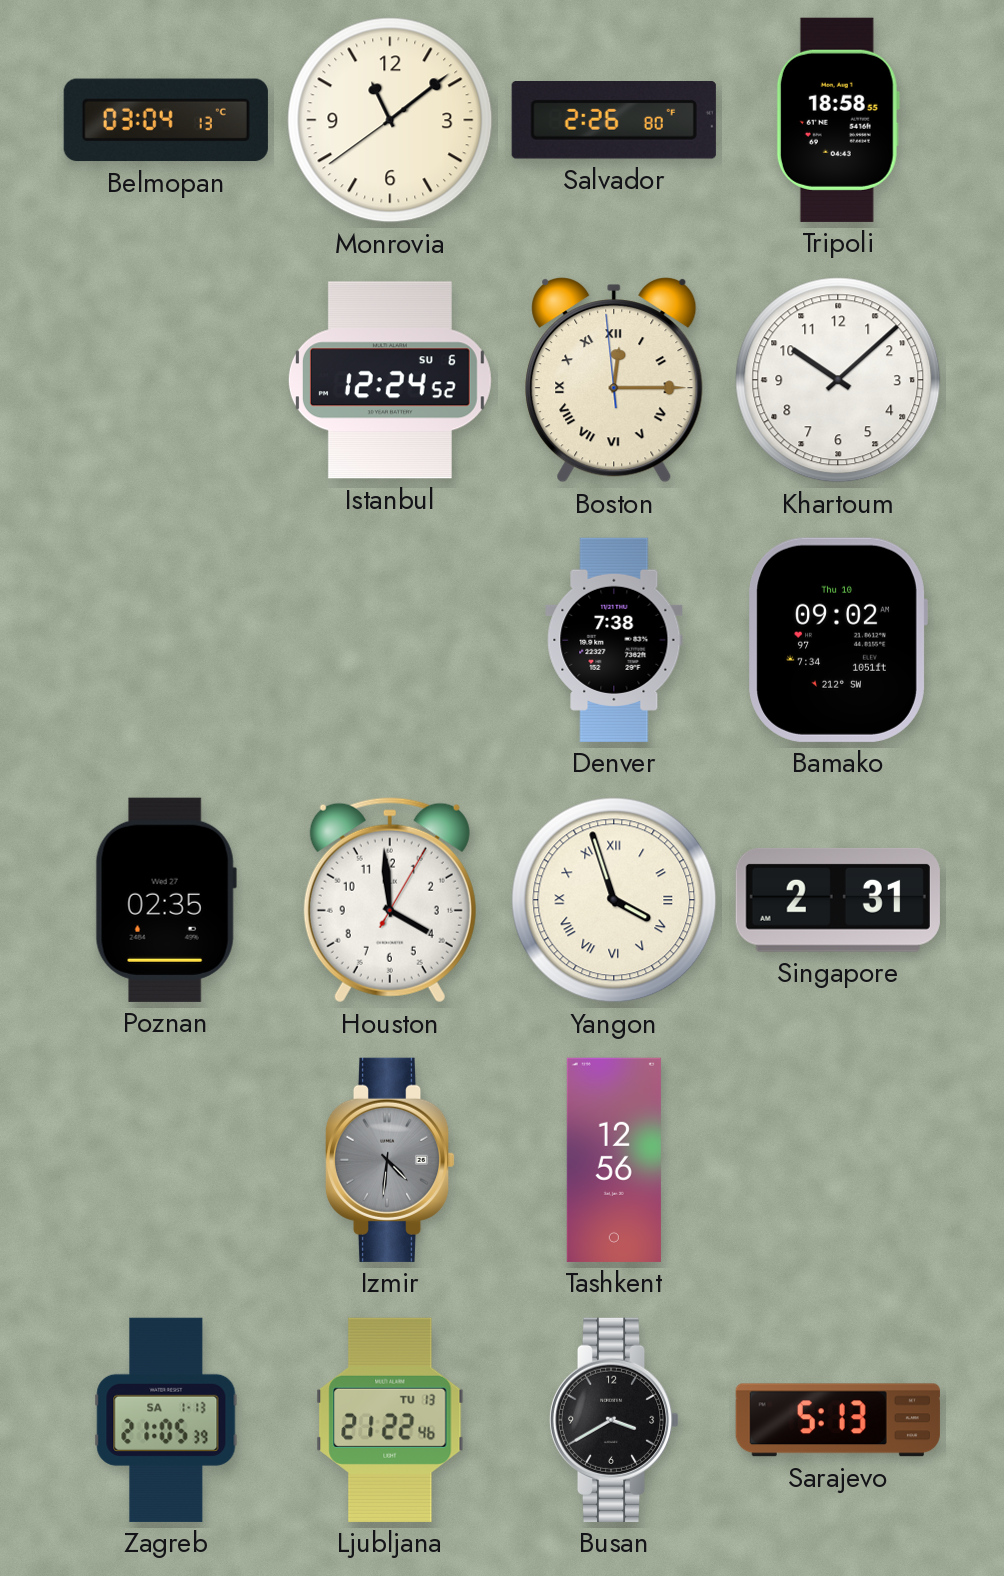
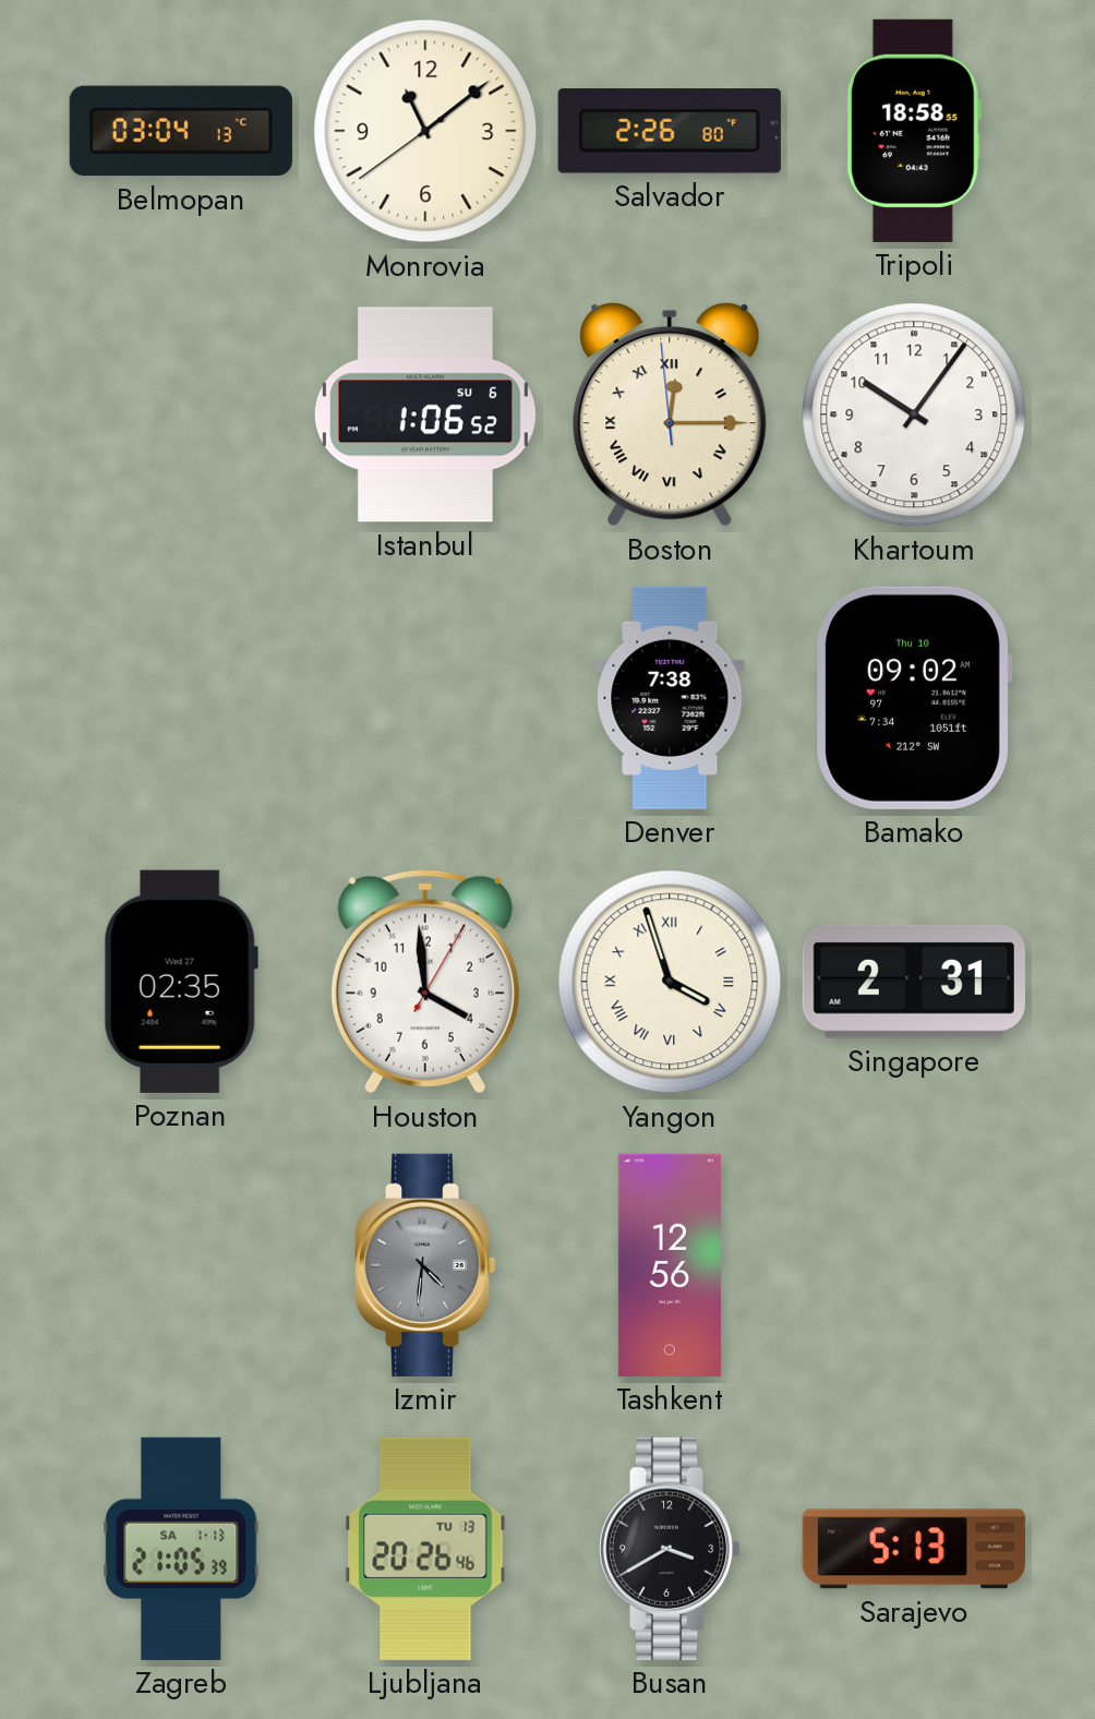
Istanbul: 12:24 -> 1:06 (425, 414)
Khartoum: 10:08 -> 10:06 (914, 414)
Ljubljana: 21:22 -> 20:26 (425, 1549)
